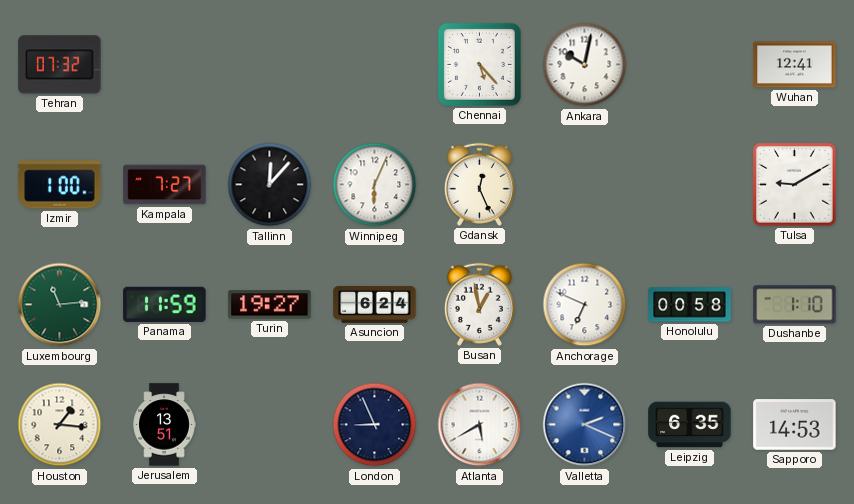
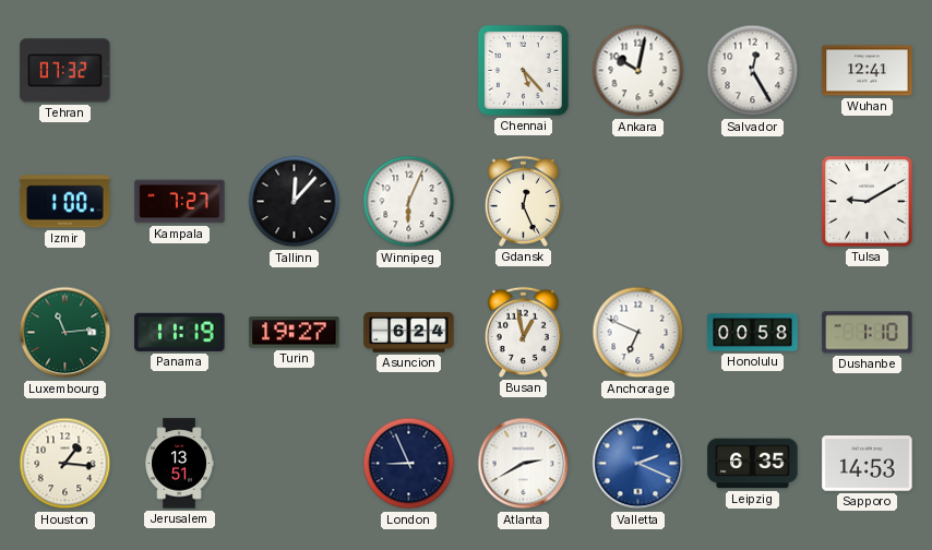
Salvador: none -> 12:25 (753, 71)
Panama: 11:59 -> 11:19 (180, 332)
Atlanta: 5:40 -> 2:40 (524, 464)
